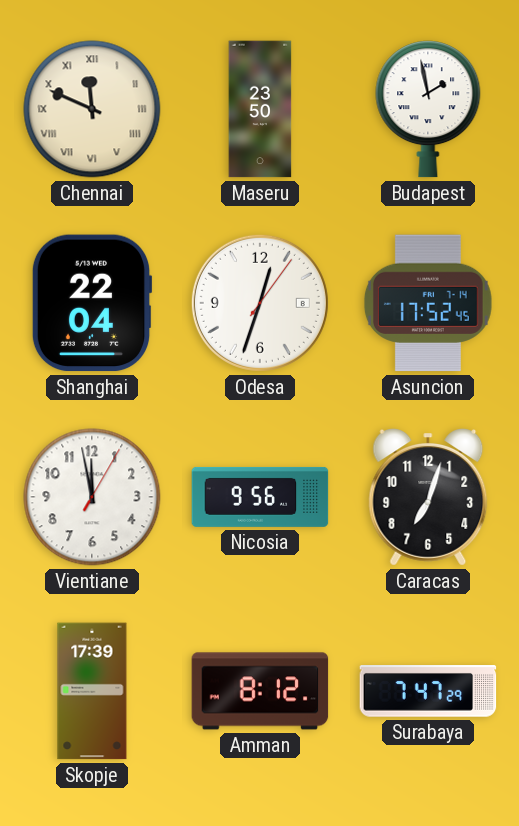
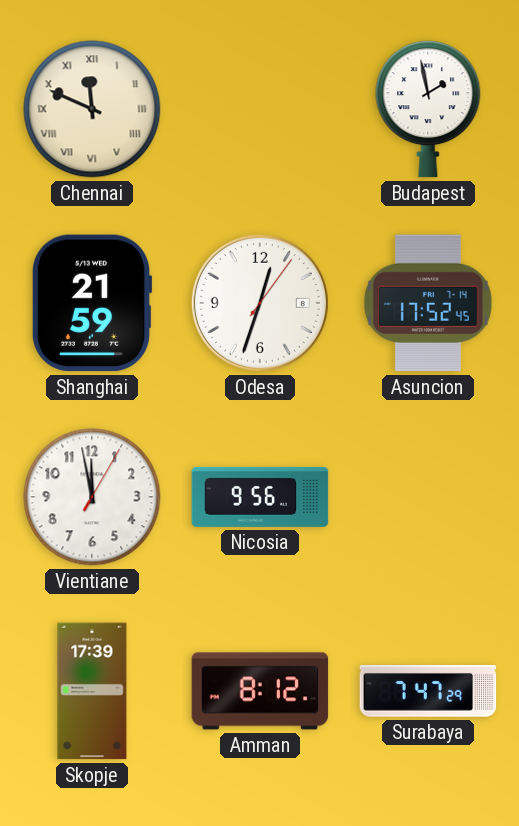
Maseru: 23:50 -> none (260, 109)
Shanghai: 22:04 -> 21:59 (92, 303)
Caracas: 7:03 -> none (428, 497)
